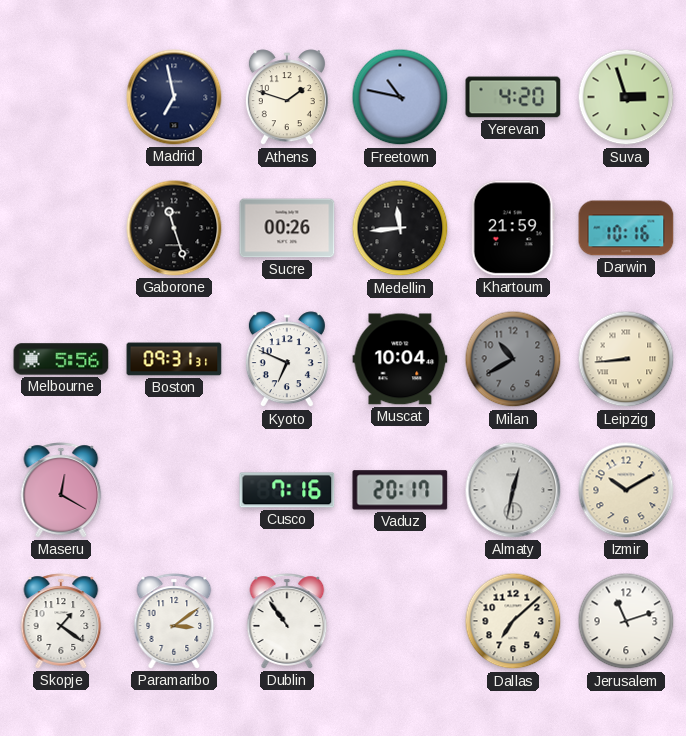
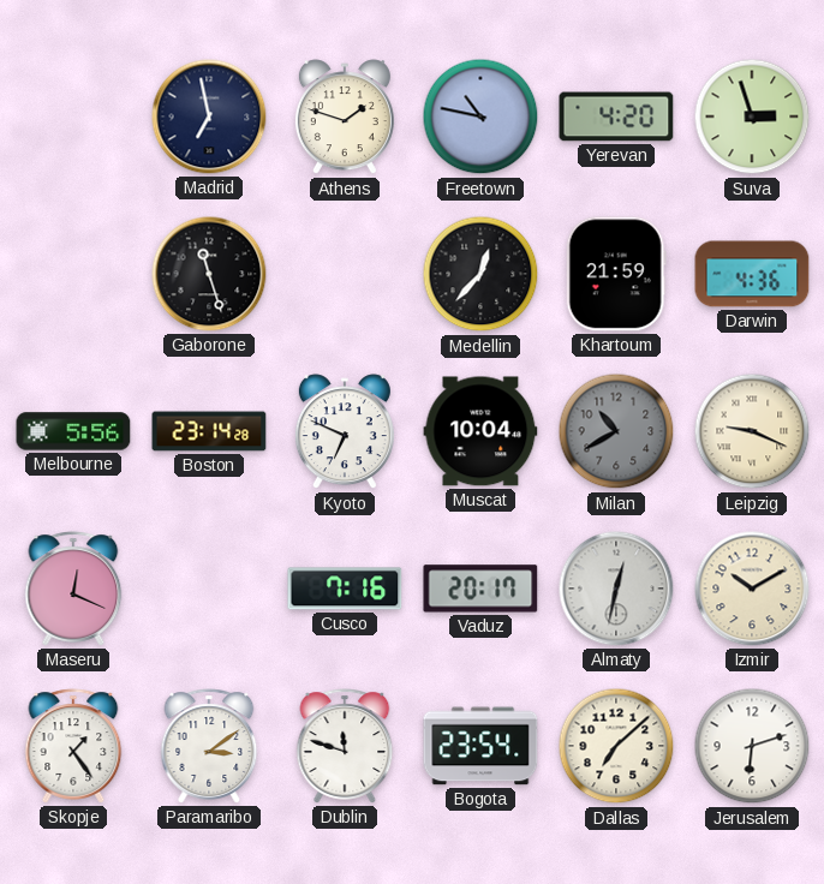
Sucre: 00:26 -> none (287, 228)
Medellin: 11:44 -> 12:37 (480, 274)
Darwin: 10:16 -> 4:36 (752, 274)
Boston: 09:31 -> 23:14 (209, 431)
Leipzig: 8:44 -> 9:19 (752, 431)
Maseru: 12:20 -> 12:19 (73, 589)
Skopje: 1:21 -> 1:24 (73, 746)
Dublin: 10:54 -> 11:48 (345, 746)
Bogota: none -> 23:54 (480, 746)
Jerusalem: 11:12 -> 6:12 (752, 746)
